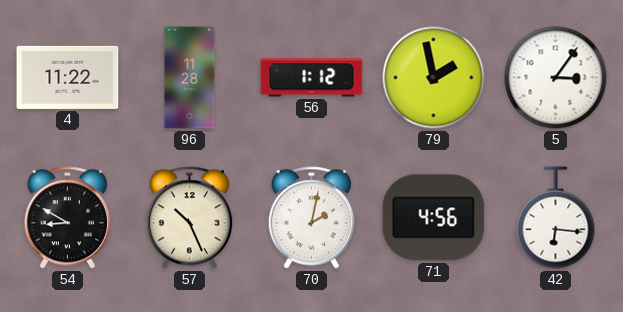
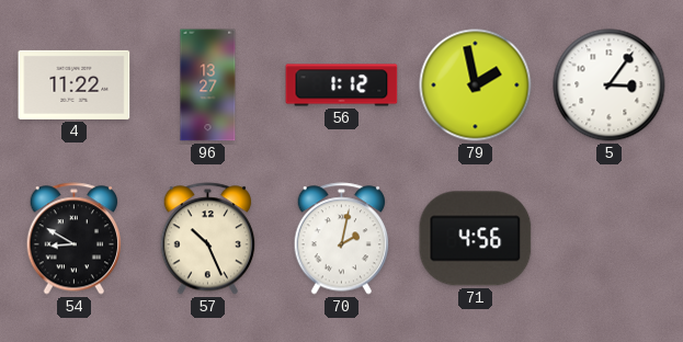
96: 11:28 -> 13:27 (208, 86)
42: 6:16 -> none (556, 218)
